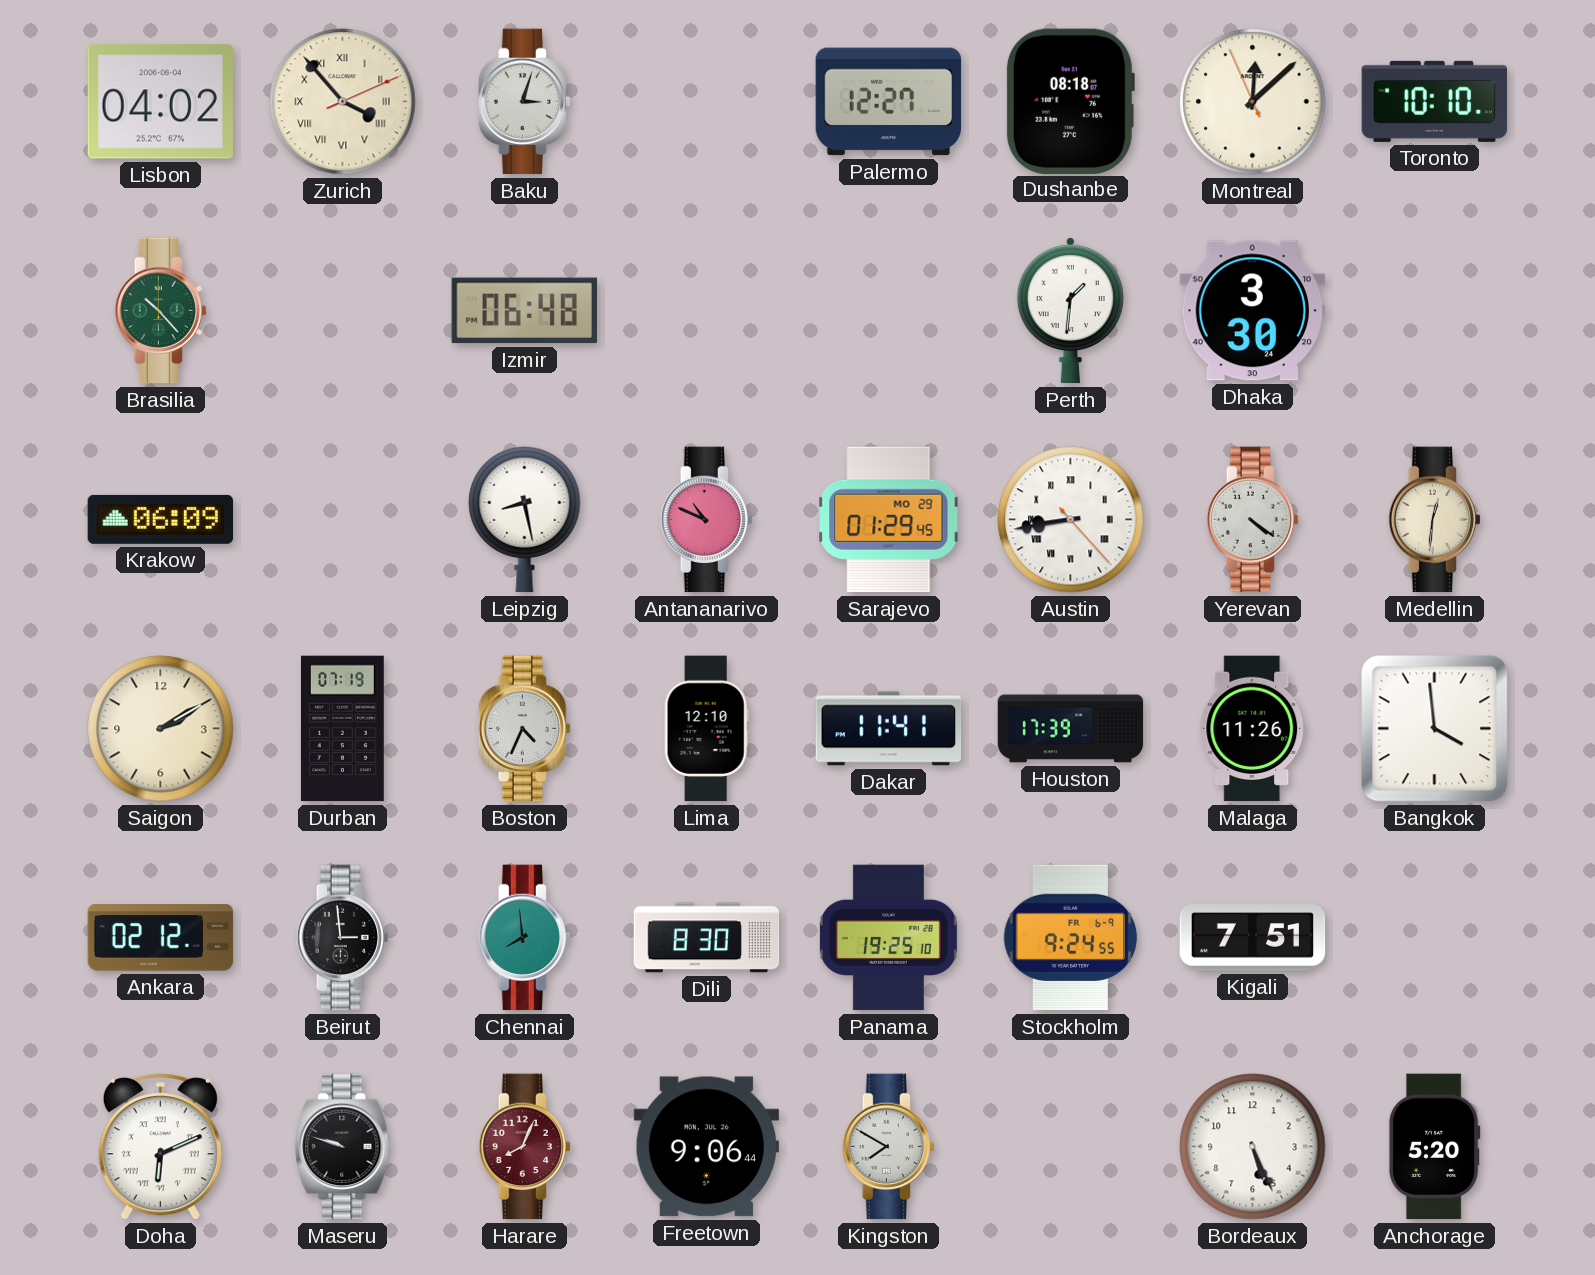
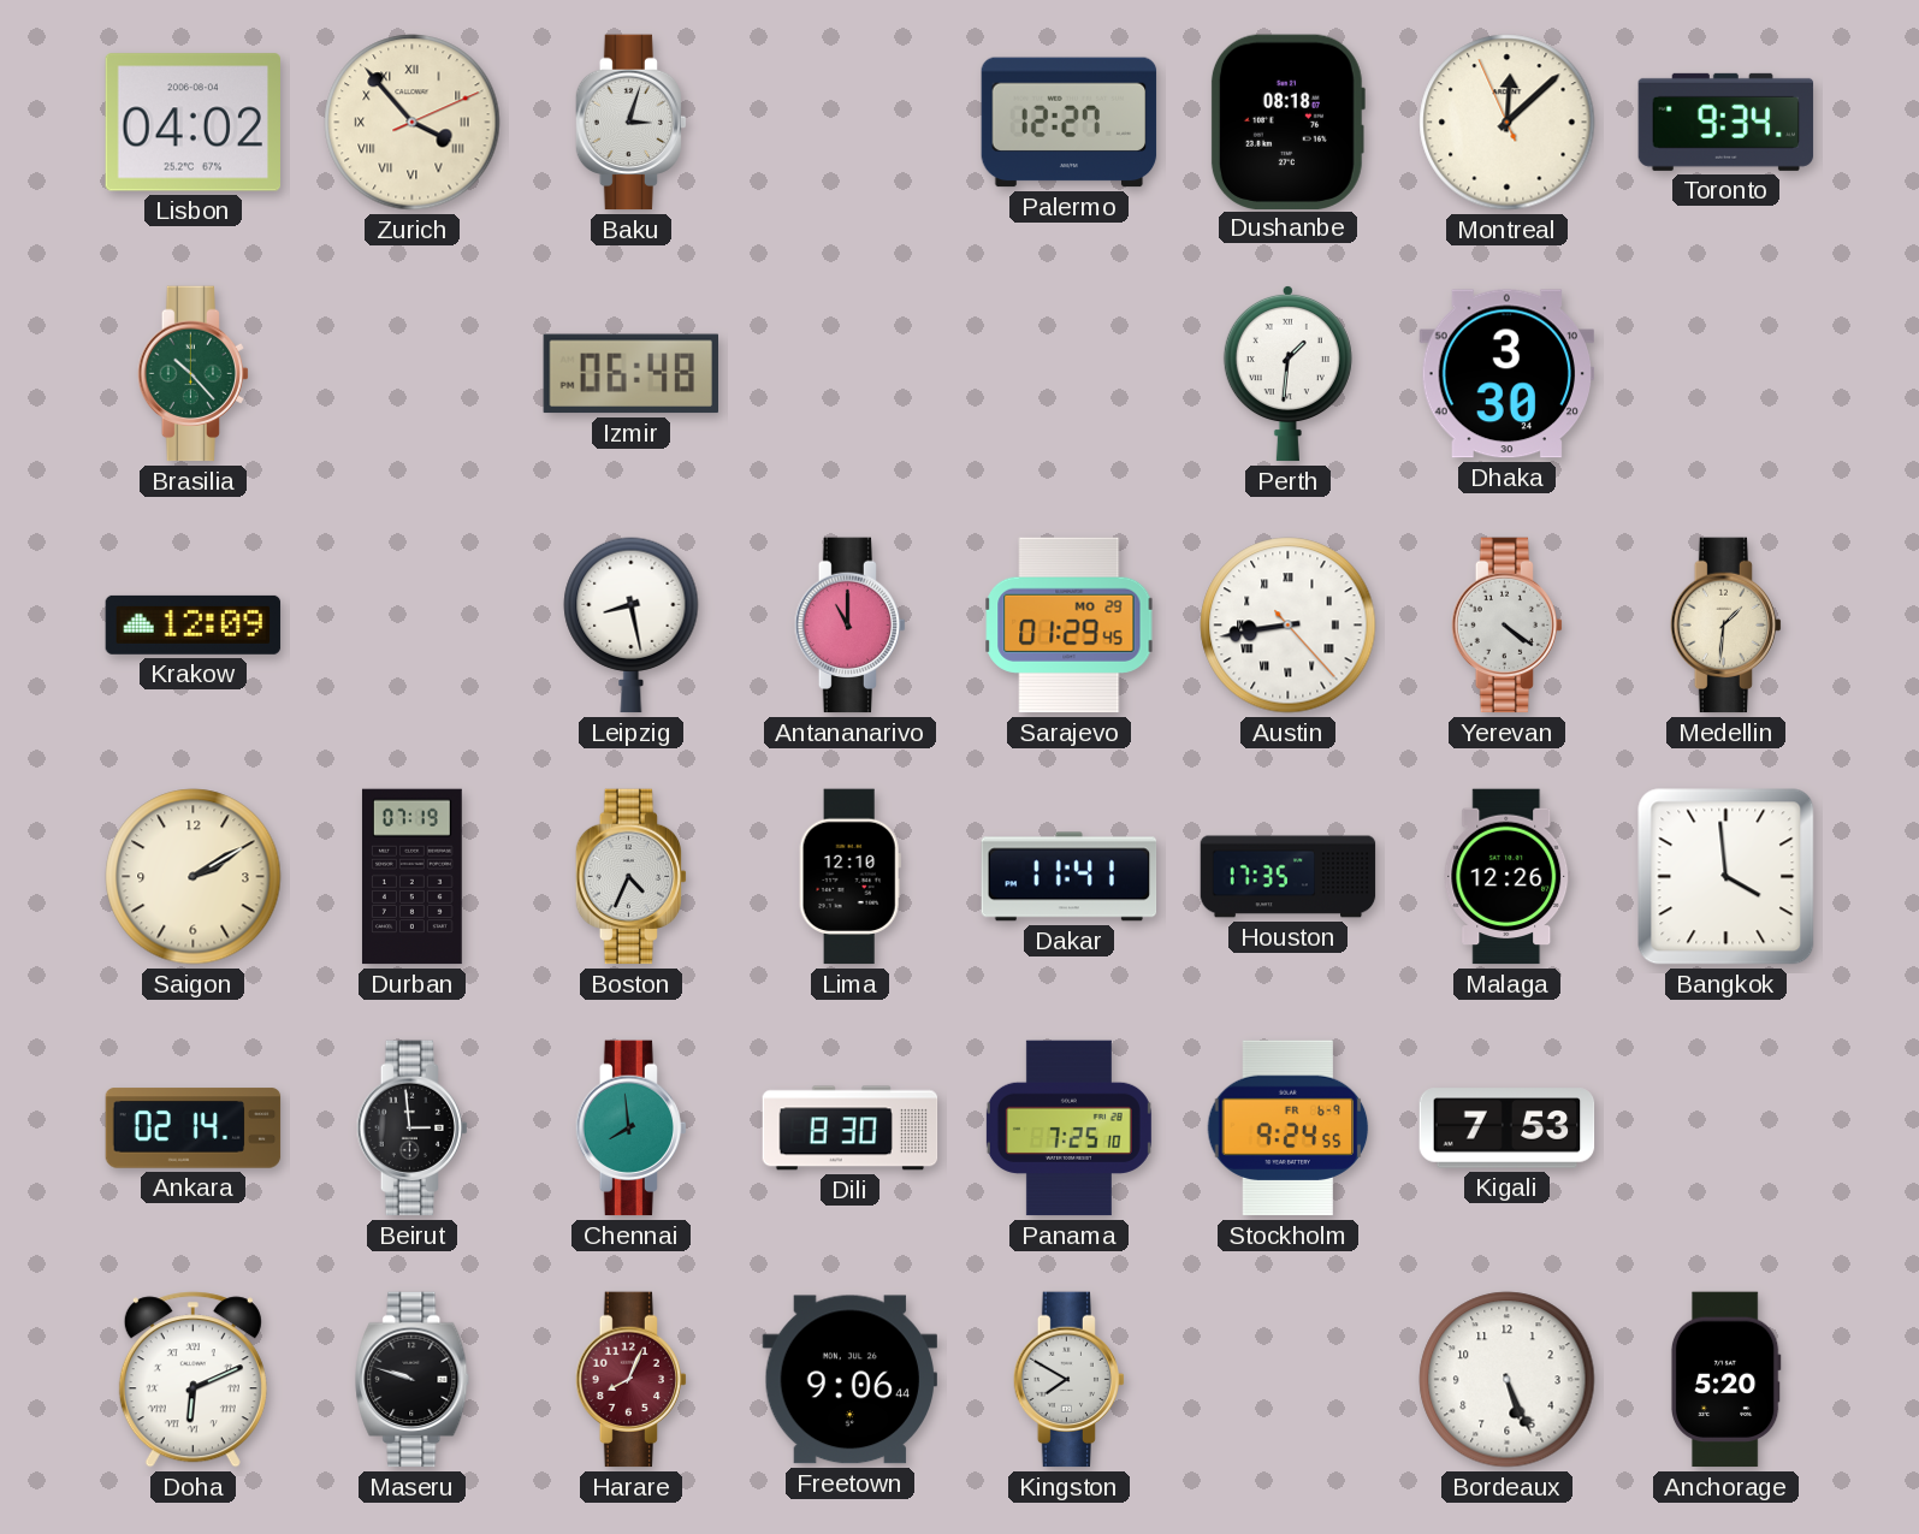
Toronto: 10:10 -> 9:34 (1726, 122)
Krakow: 06:09 -> 12:09 (194, 624)
Antananarivo: 10:49 -> 11:00 (849, 626)
Medellin: 12:31 -> 1:31 (1725, 626)
Houston: 17:39 -> 17:35 (1289, 877)
Malaga: 11:26 -> 12:26 (1508, 877)
Ankara: 02:12 -> 02:14 (194, 1129)
Panama: 19:25 -> 7:25 (1068, 1129)
Kigali: 7:51 -> 7:53 (1508, 1129)
